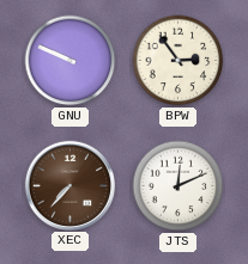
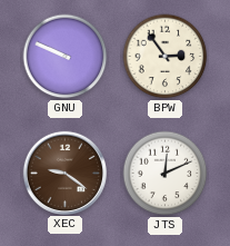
XEC: 7:37 -> 9:21 (64, 173)
